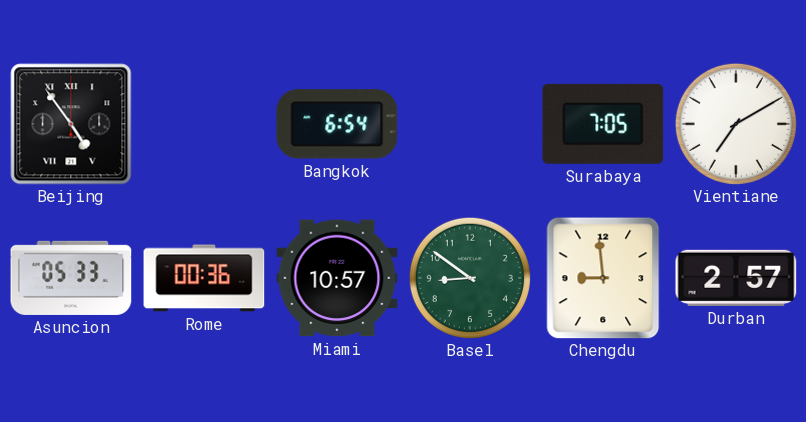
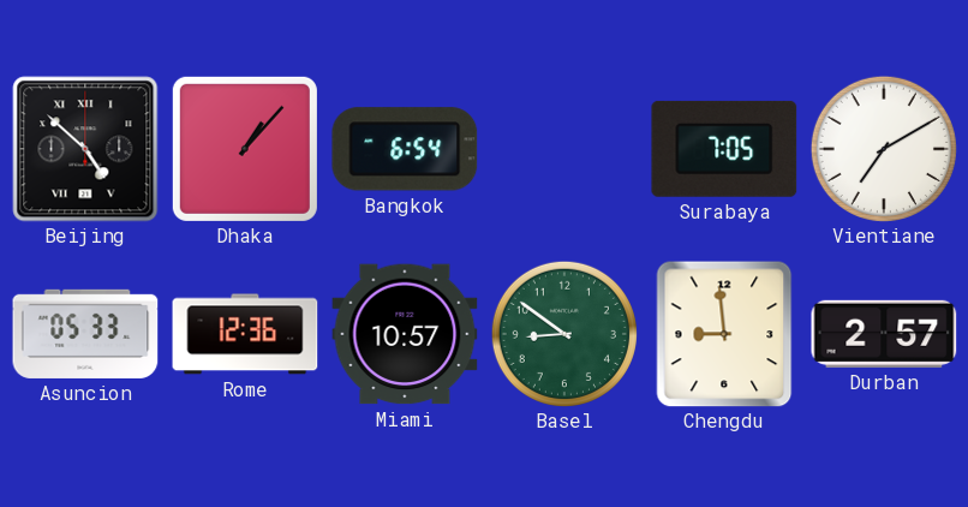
Beijing: 4:54 -> 4:52 (85, 149)
Dhaka: none -> 1:07 (245, 149)
Rome: 00:36 -> 12:36 (245, 334)
